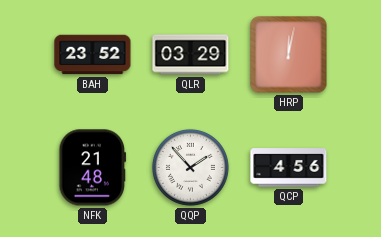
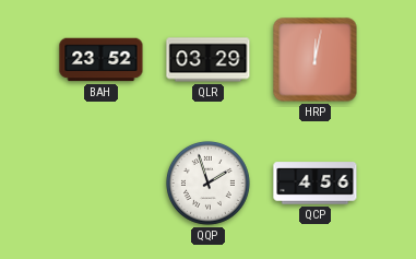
NFK: 21:48 -> none (93, 168)
QQP: 1:53 -> 1:57 (207, 183)
